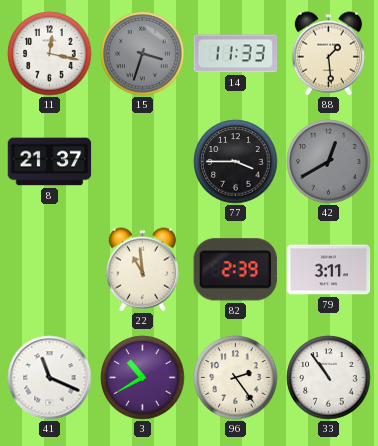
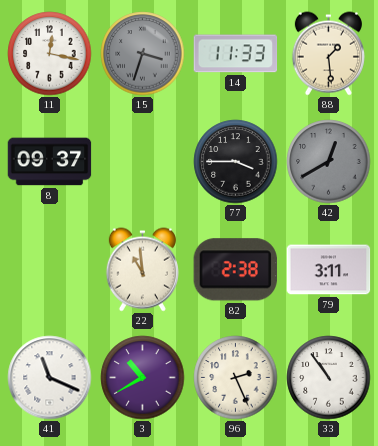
8: 21:37 -> 09:37 (50, 162)
82: 2:39 -> 2:38 (235, 270)
96: 2:24 -> 2:26 (236, 378)
